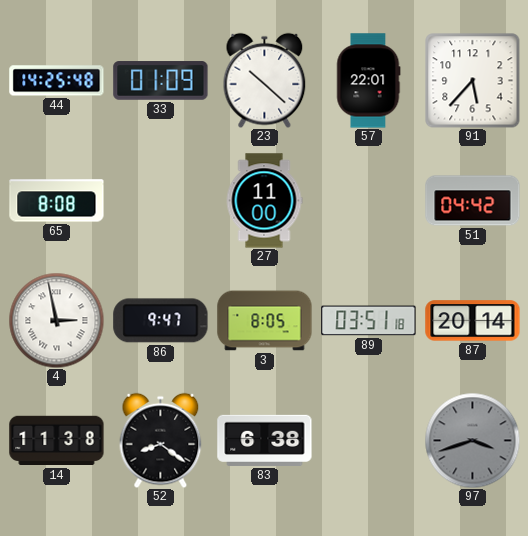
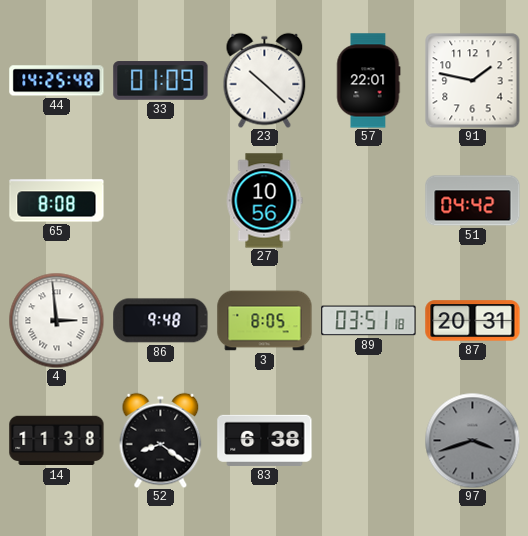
91: 5:37 -> 1:47 (472, 80)
27: 11:00 -> 10:56 (264, 201)
4: 2:58 -> 2:59 (56, 320)
86: 9:47 -> 9:48 (161, 321)
87: 20:14 -> 20:31 (473, 321)
